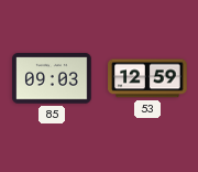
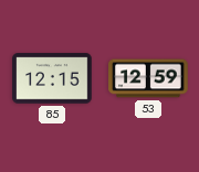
85: 09:03 -> 12:15 (52, 78)
